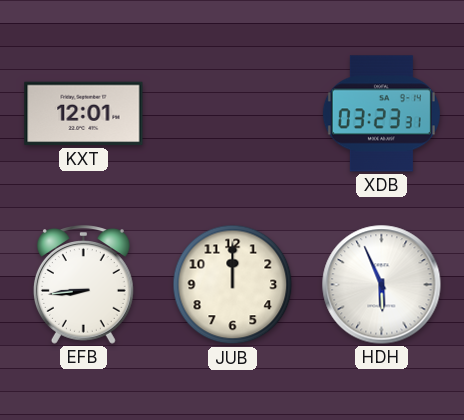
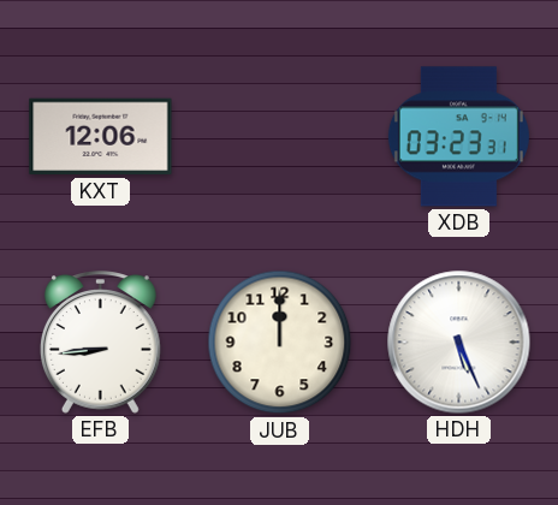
KXT: 12:01 -> 12:06 (101, 137)
HDH: 5:56 -> 5:26 (459, 343)
